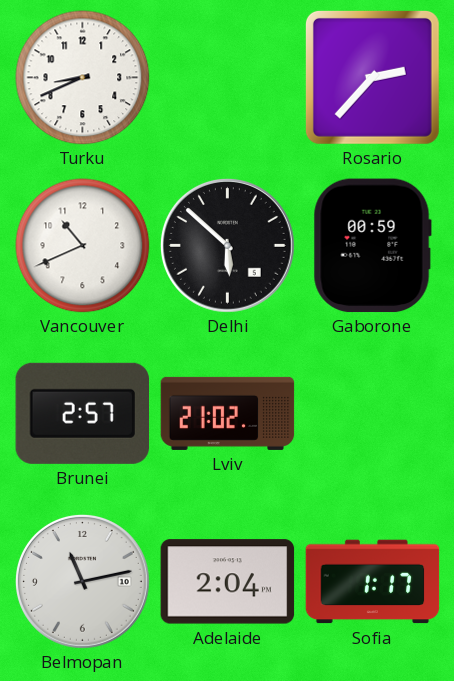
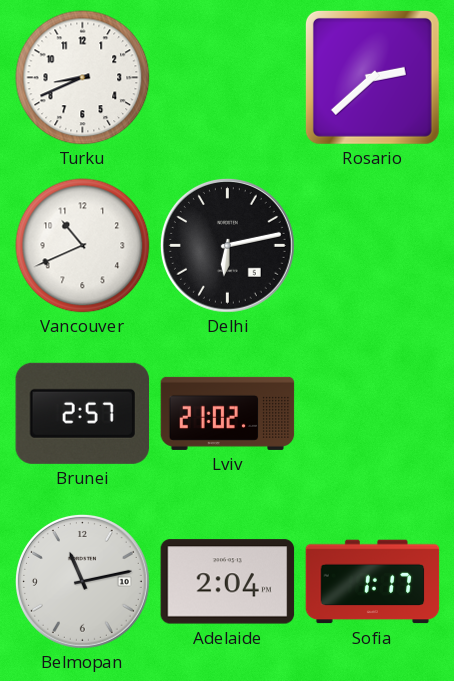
Rosario: 2:37 -> 2:38 (372, 77)
Delhi: 5:52 -> 6:13 (228, 246)
Gaborone: 00:59 -> none (372, 246)
